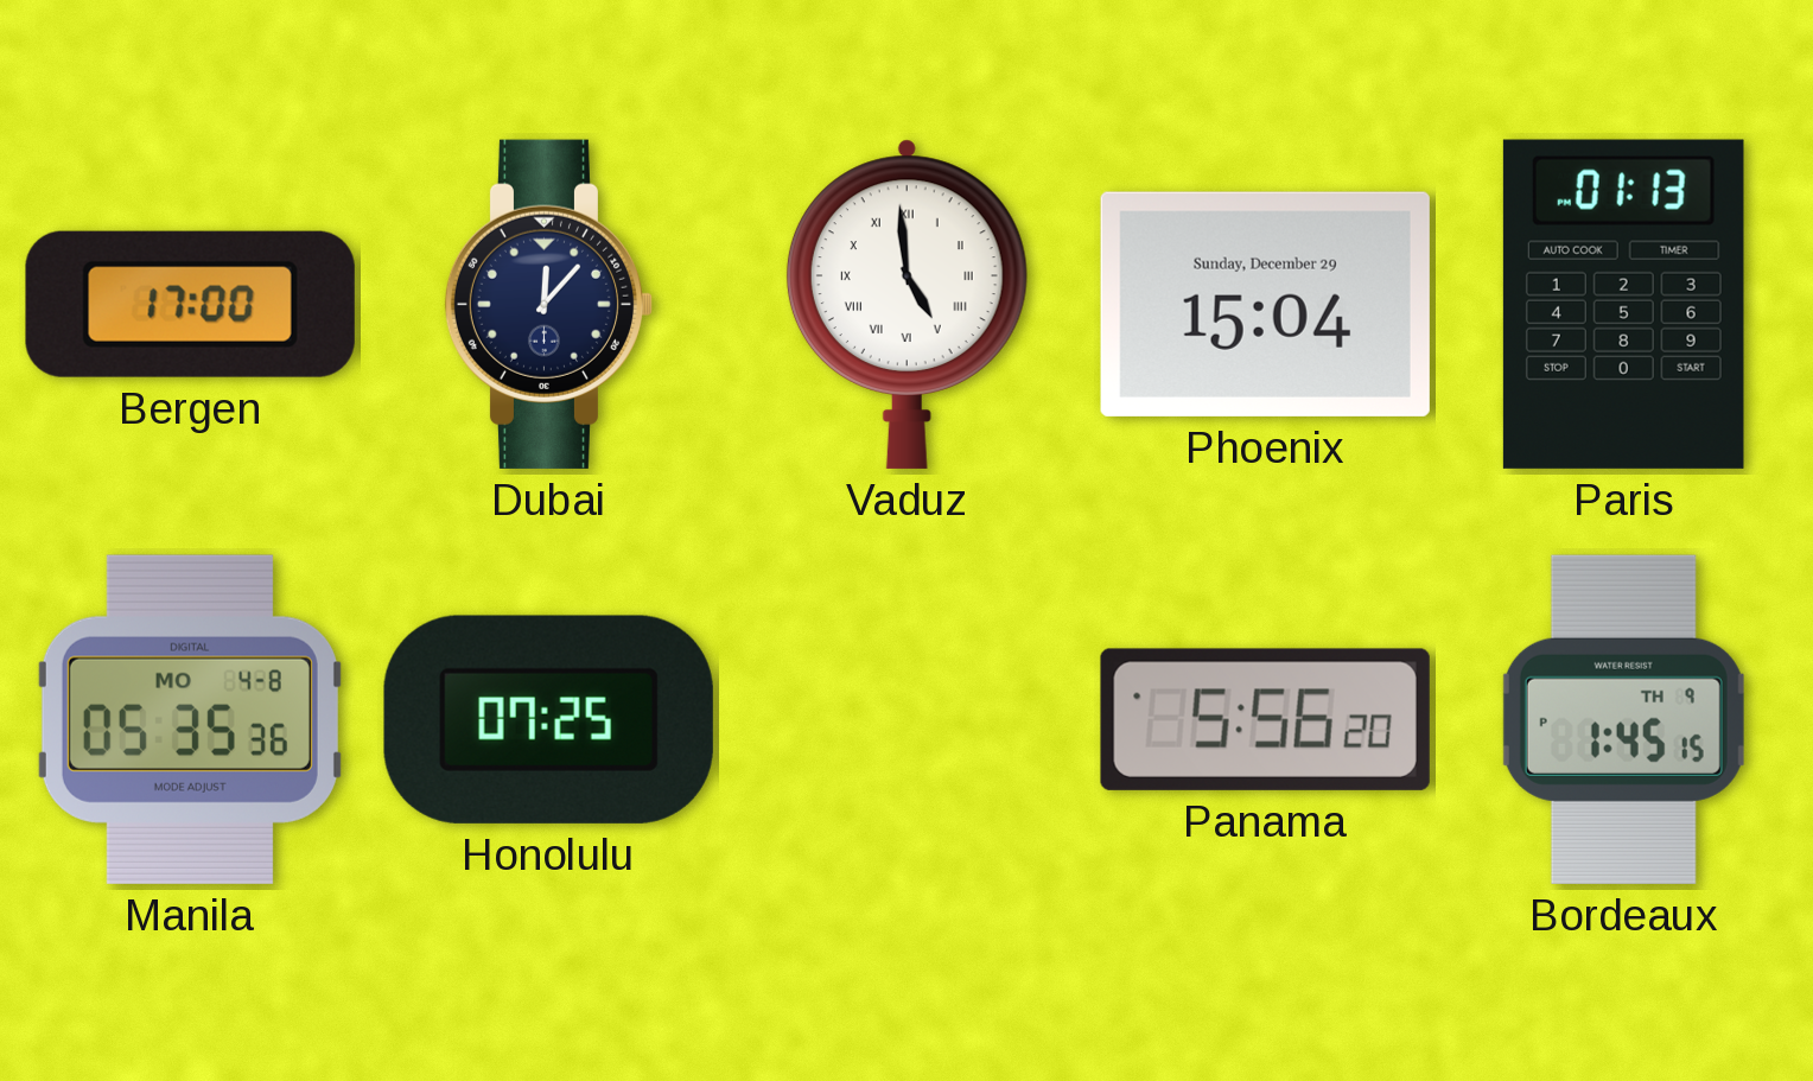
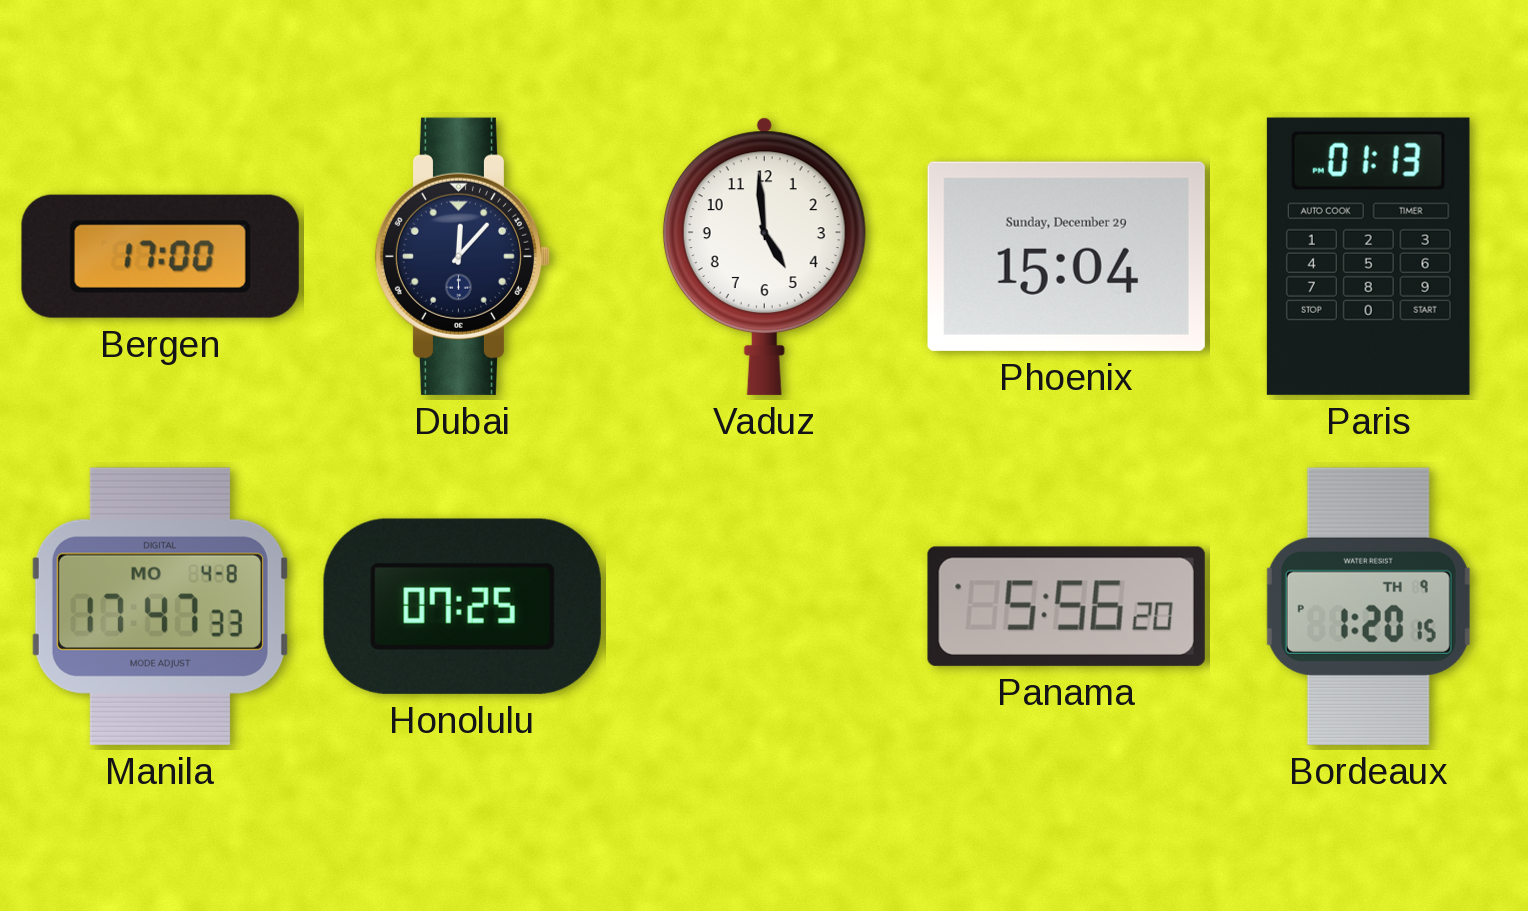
Vaduz numerals: Roman -> Arabic (764, 256)
Manila: 05:35 -> 17:47 (160, 606)
Bordeaux: 1:45 -> 1:20 (1368, 606)
